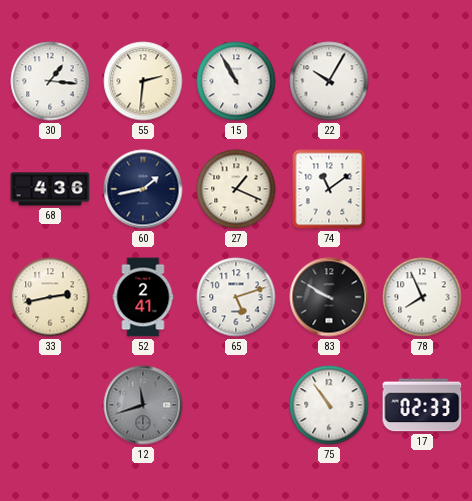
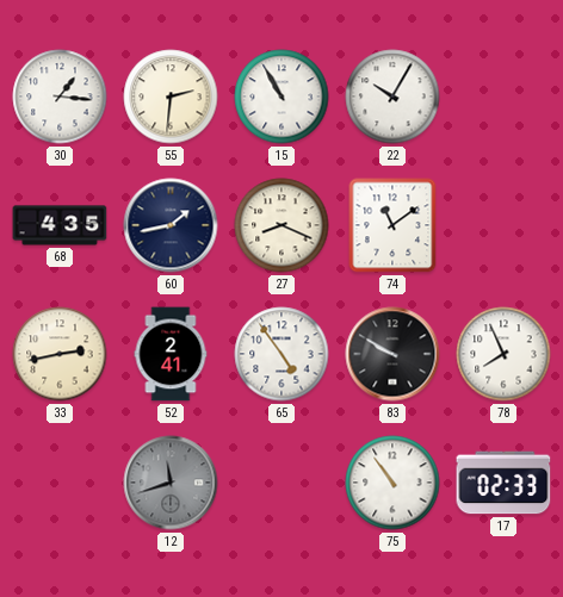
68: 4:36 -> 4:35 (60, 225)
27: 1:19 -> 8:19 (281, 225)
65: 5:12 -> 4:54 (281, 354)
